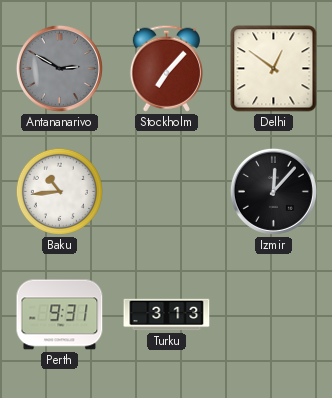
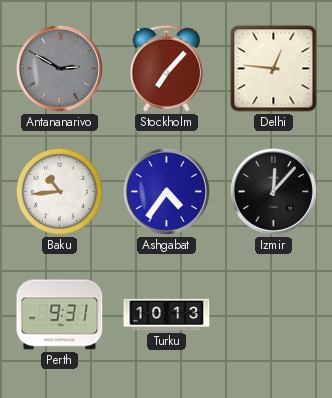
Delhi: 12:51 -> 12:46 (274, 69)
Ashgabat: none -> 4:36 (166, 191)
Turku: 3:13 -> 10:13 (167, 315)
